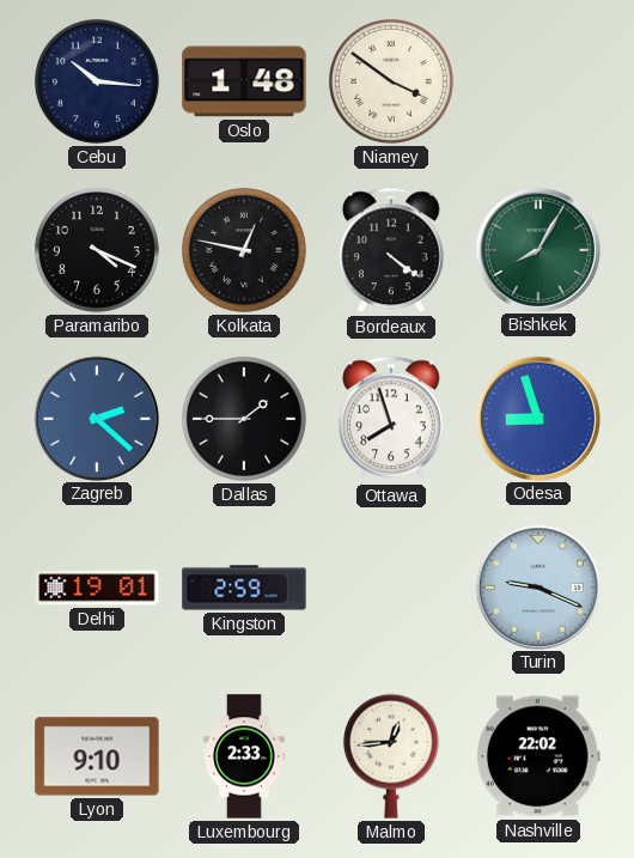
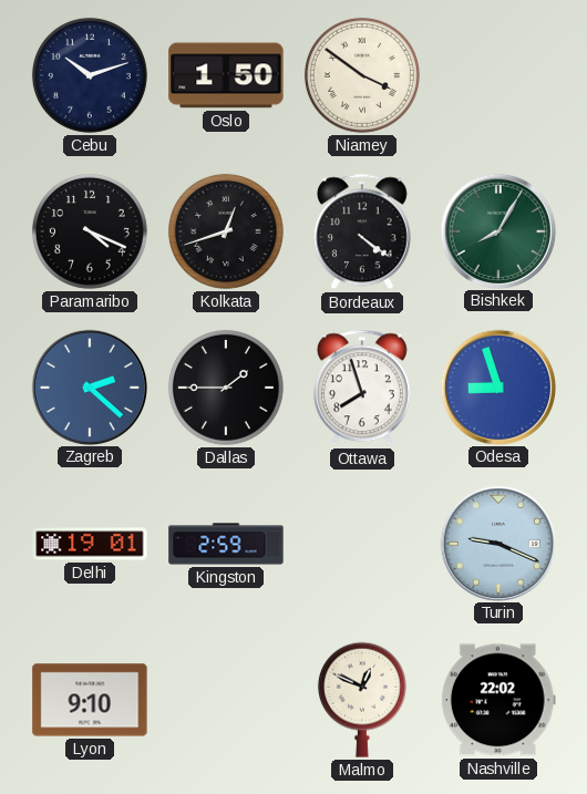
Cebu: 10:16 -> 10:12 (90, 75)
Oslo: 1:48 -> 1:50 (226, 75)
Kolkata: 12:47 -> 12:42 (226, 231)
Luxembourg: 2:33 -> none (244, 756)
Malmo: 12:44 -> 12:49 (362, 700)
